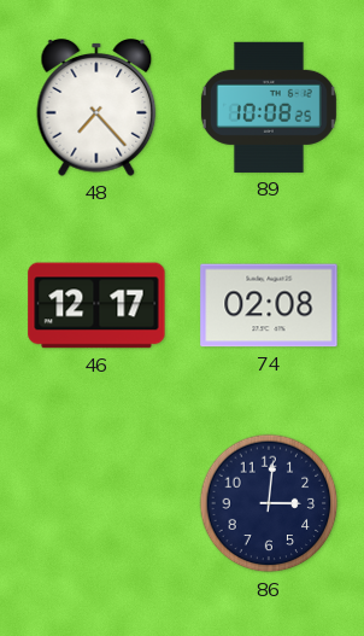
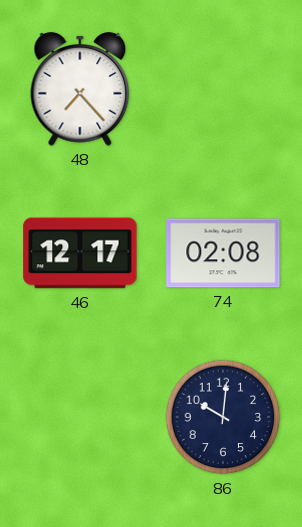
89: 10:08 -> none (269, 107)
86: 3:01 -> 10:01 (223, 417)
